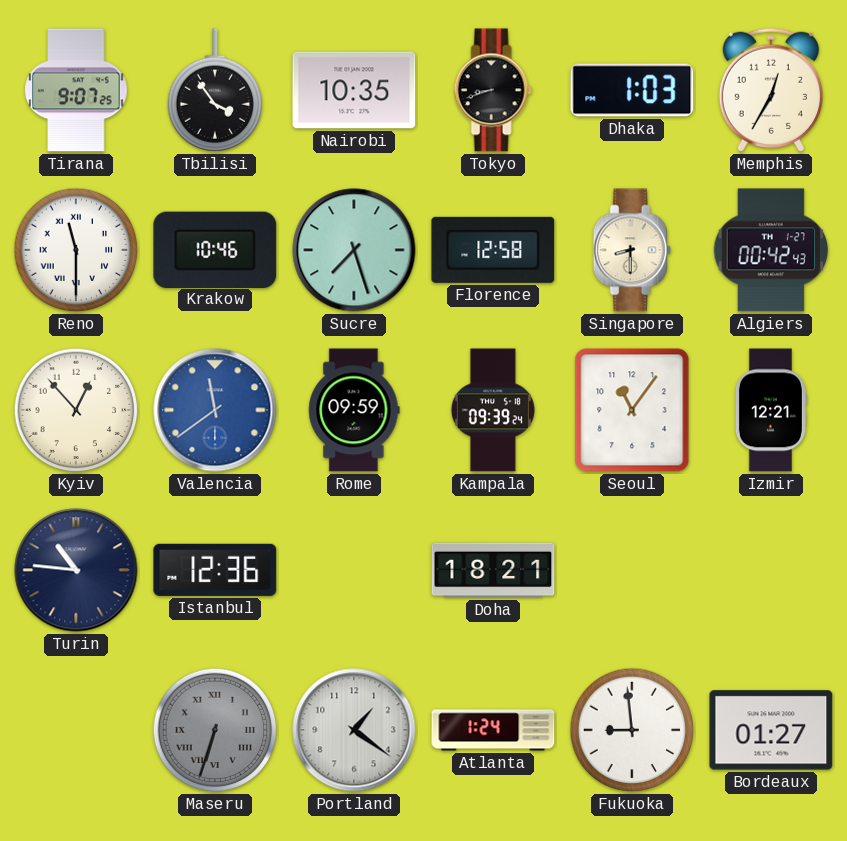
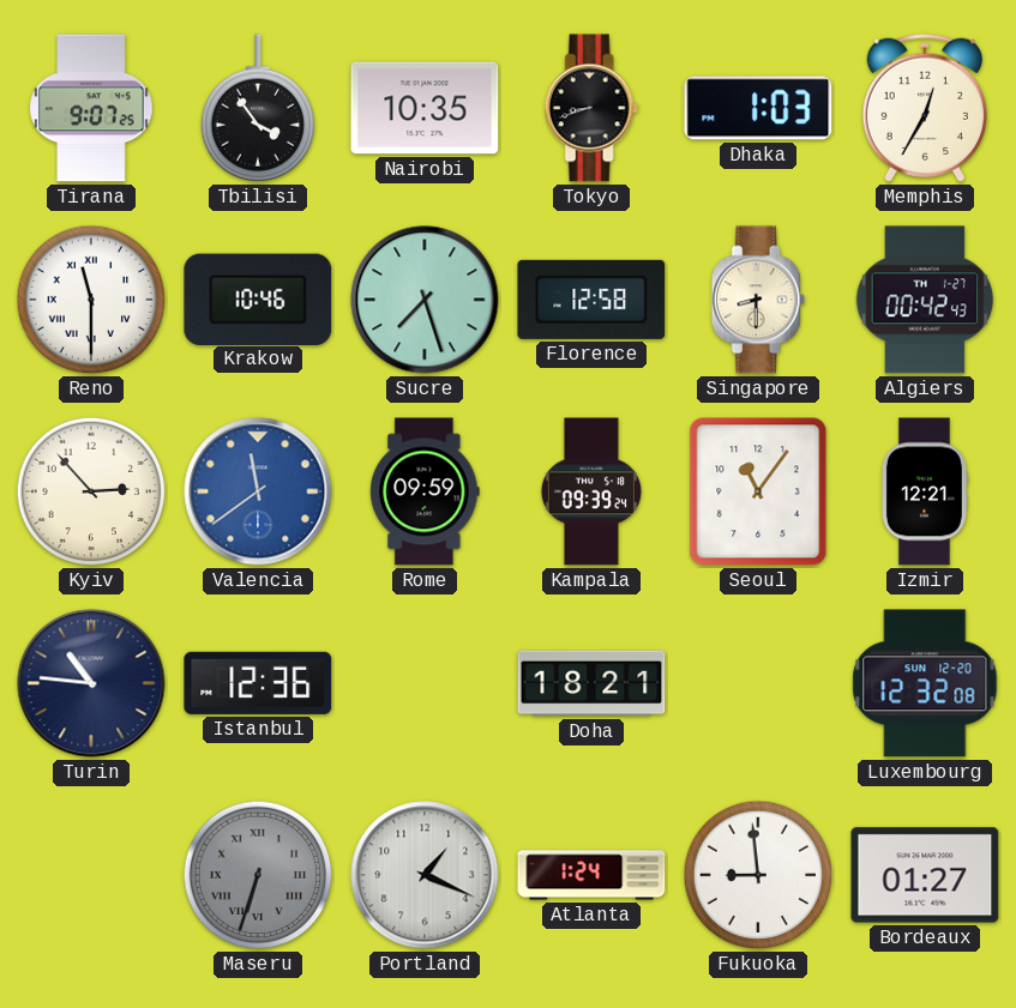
Kyiv: 12:53 -> 2:53 (91, 491)
Luxembourg: none -> 12:32 (925, 683)
Portland: 1:21 -> 1:19 (425, 875)
